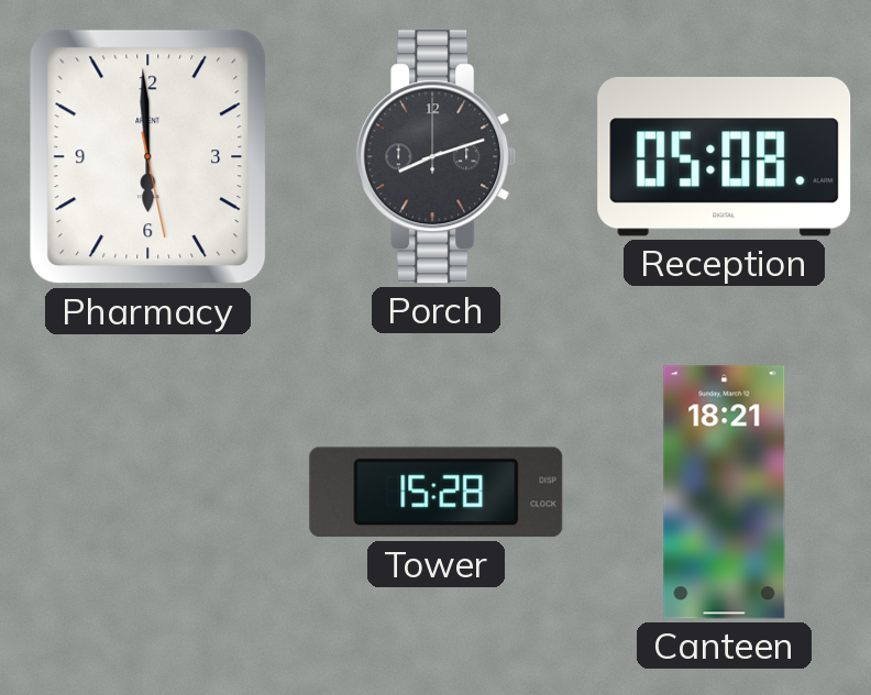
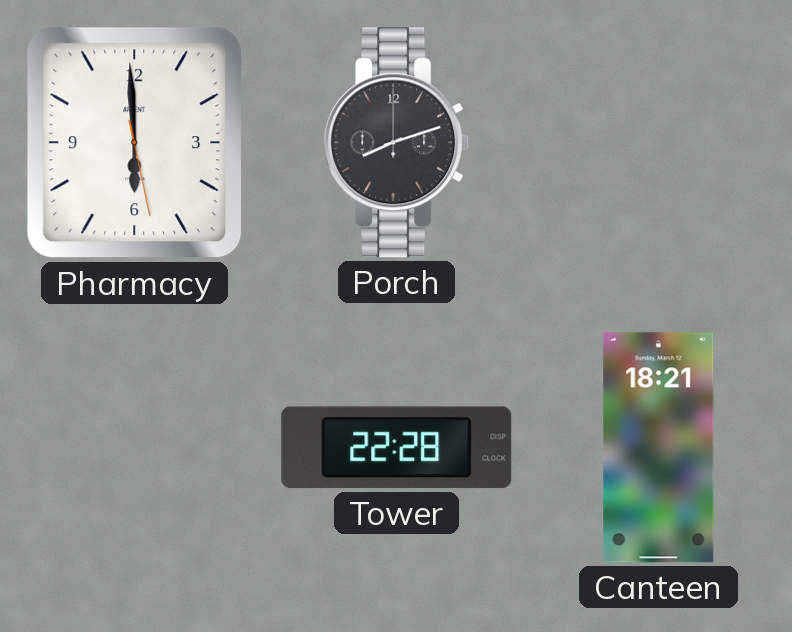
Reception: 05:08 -> none (725, 156)
Tower: 15:28 -> 22:28 (397, 448)
